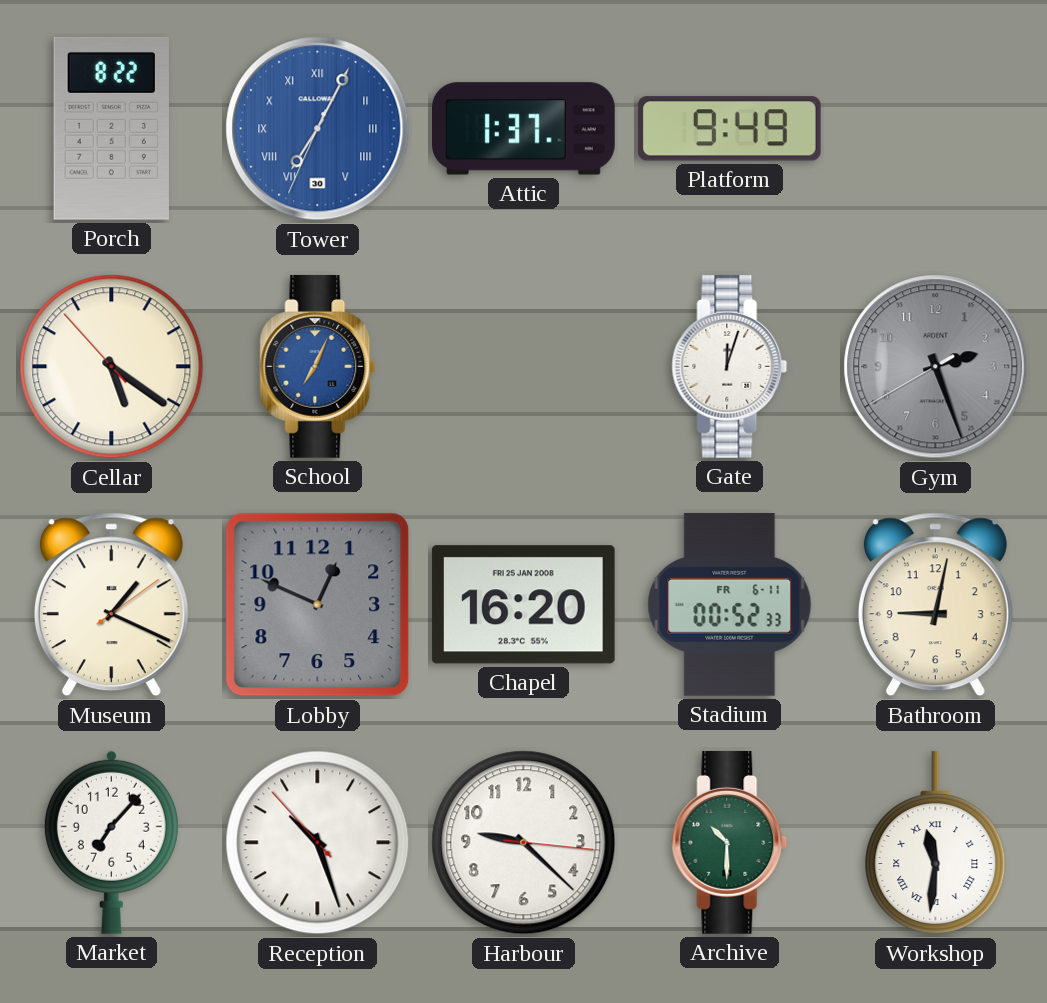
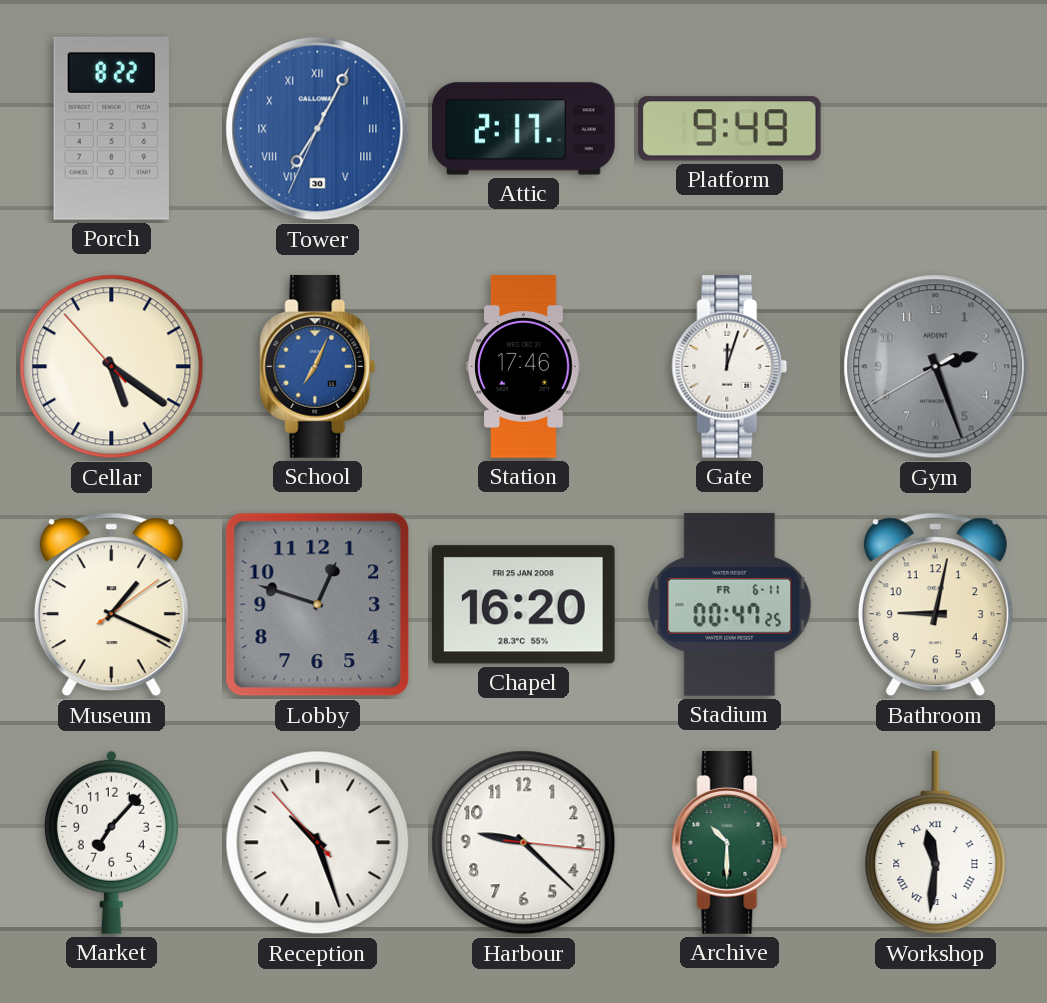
Attic: 1:37 -> 2:17 (524, 129)
Station: none -> 17:46 (524, 367)
Lobby: 12:49 -> 12:48 (318, 605)
Stadium: 00:52 -> 00:47 (730, 604)
